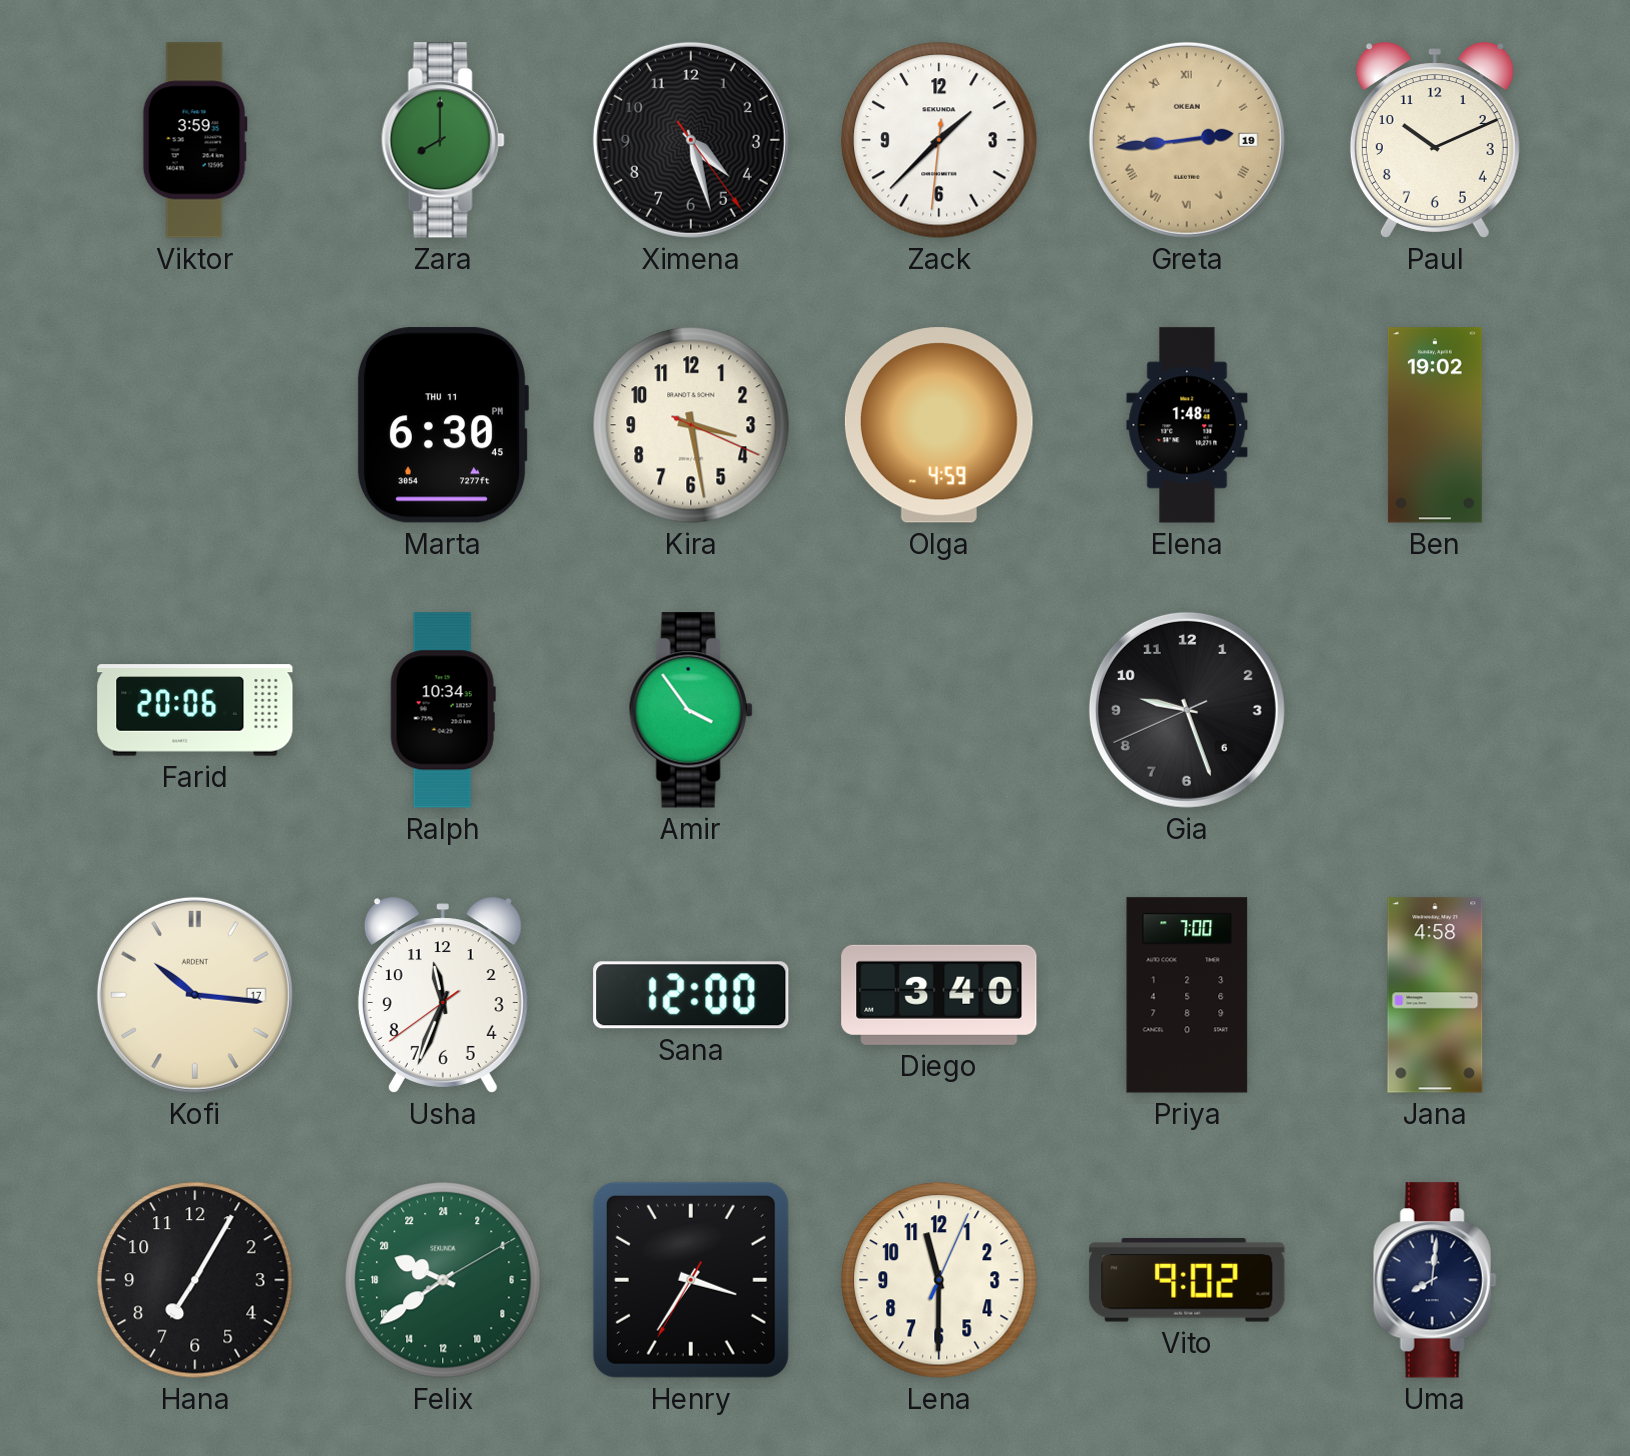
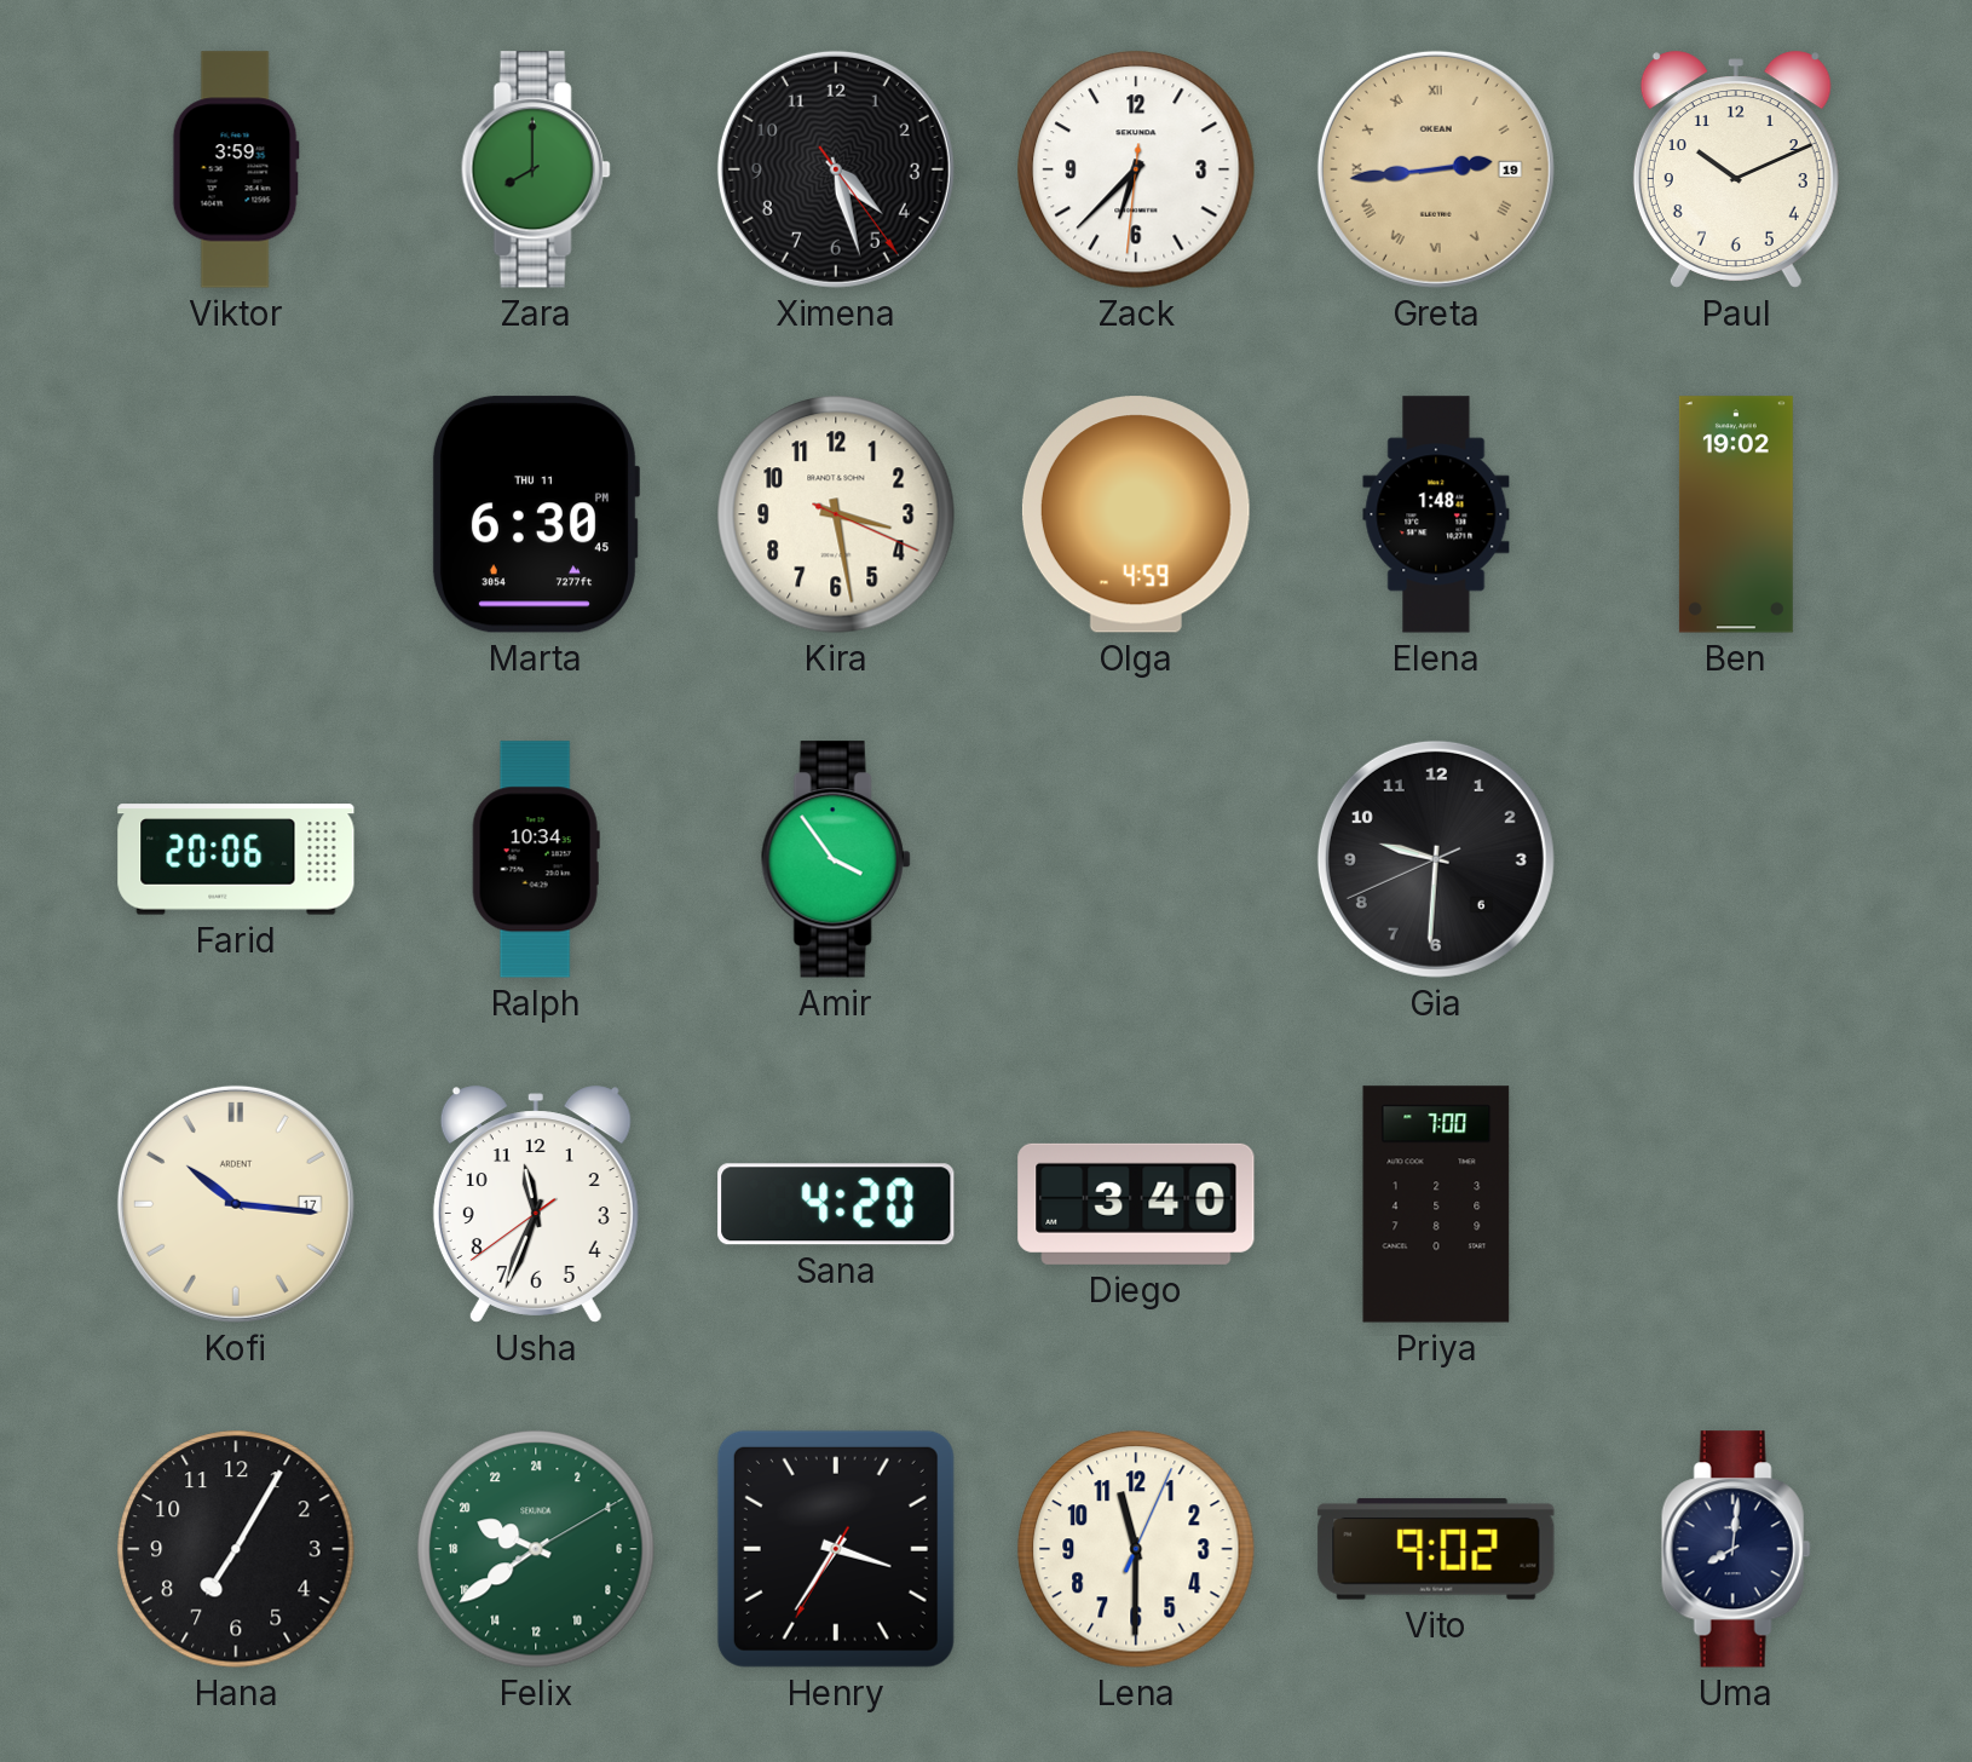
Zack: 1:37 -> 6:37 (1136, 169)
Gia: 9:26 -> 9:30 (1436, 859)
Sana: 12:00 -> 4:20 (836, 1204)
Jana: 4:58 -> none (1435, 995)
